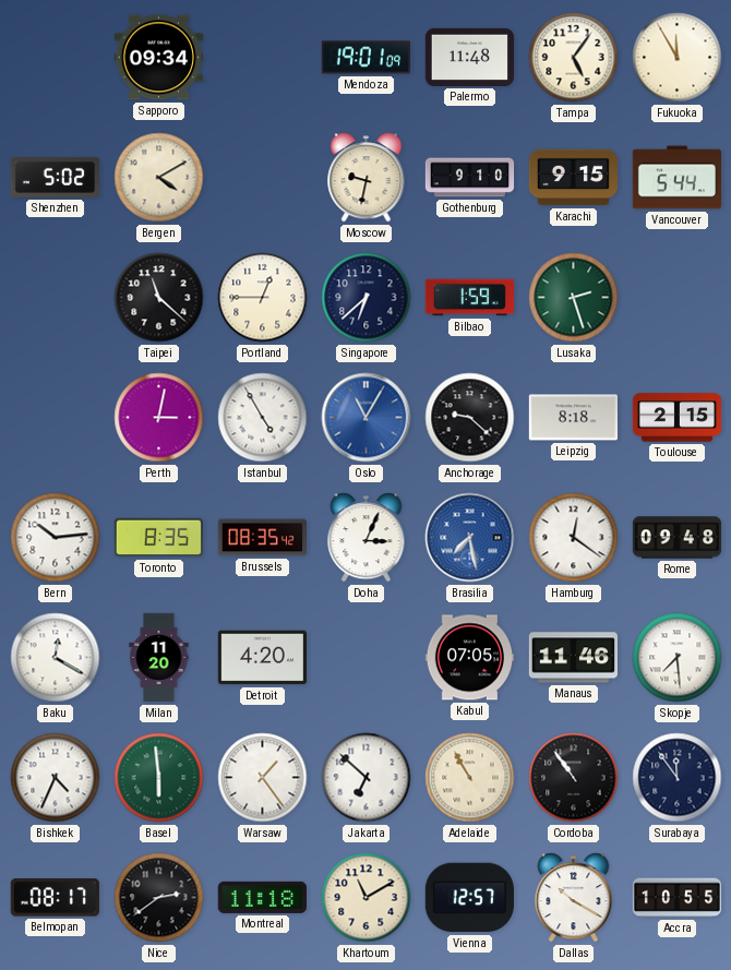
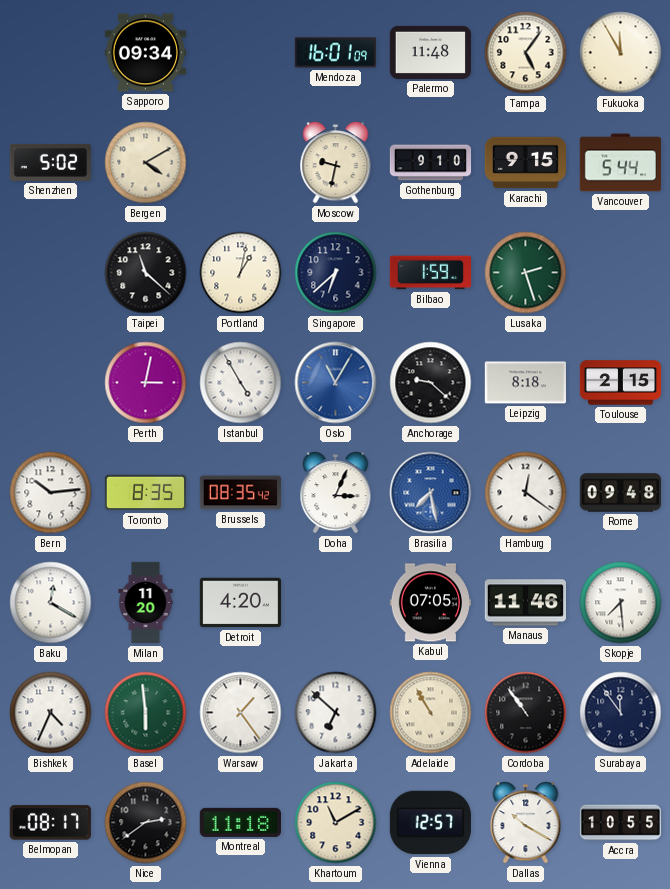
Mendoza: 19:01 -> 16:01 (335, 53)
Portland: 12:45 -> 1:02 (241, 273)
